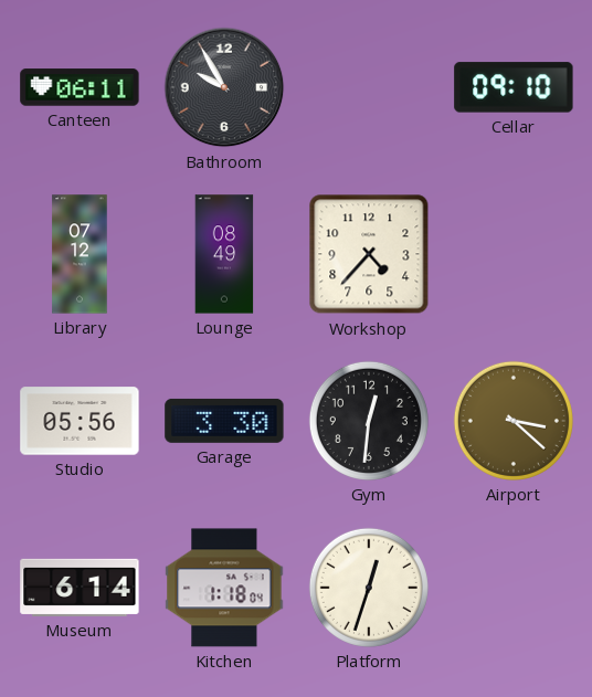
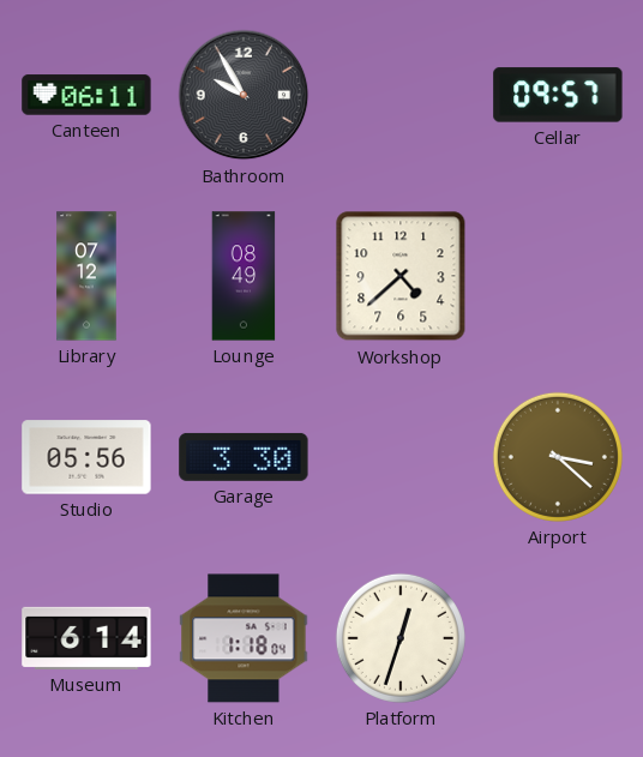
Cellar: 09:10 -> 09:57 (558, 95)
Workshop: 4:37 -> 4:38 (401, 276)
Gym: 12:31 -> none (369, 421)
